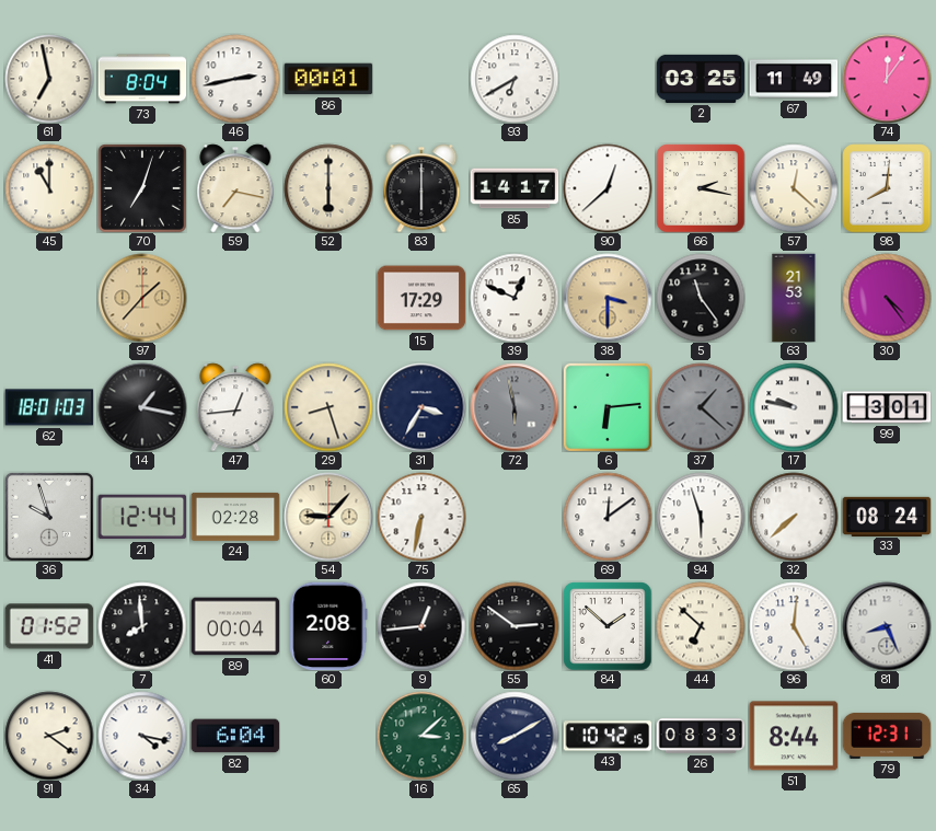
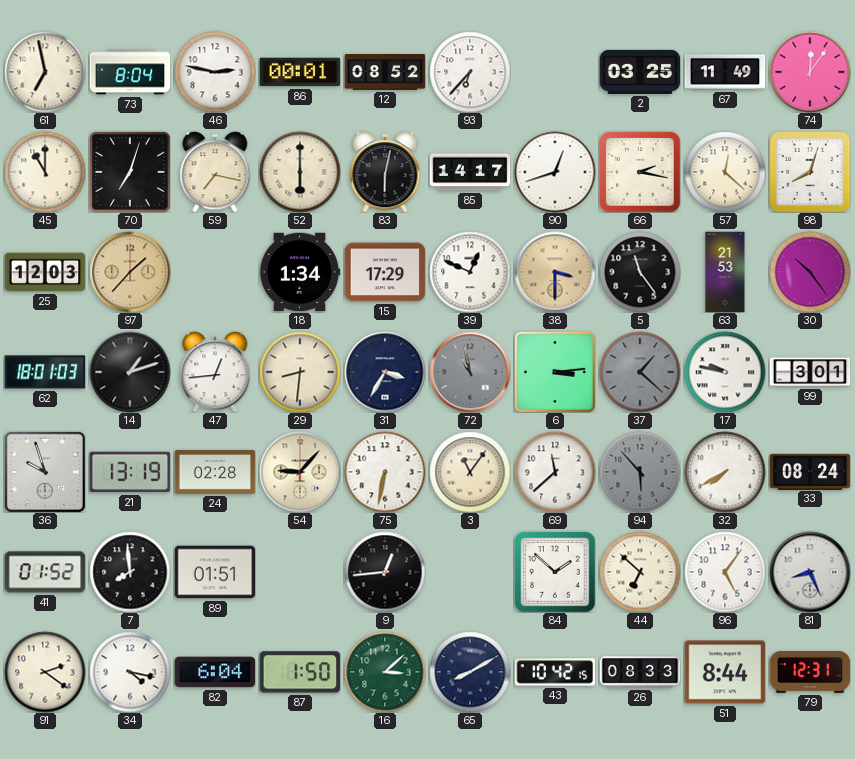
46: 2:43 -> 2:47 (215, 72)
12: none -> 08:52 (385, 73)
93: 6:40 -> 6:37 (470, 72)
83: 6:00 -> 6:02 (385, 172)
90: 12:38 -> 12:42 (555, 172)
98: 8:01 -> 8:03 (810, 172)
25: none -> 12:03 (45, 272)
18: none -> 1:34 (300, 272)
30: 4:24 -> 10:24 (810, 272)
14: 1:17 -> 1:12 (130, 372)
29: 8:27 -> 8:31 (300, 372)
72: 5:58 -> 10:58 (470, 372)
6: 6:14 -> 3:14 (555, 372)
21: 12:44 -> 13:19 (130, 472)
3: none -> 11:06 (470, 472)
69: 12:09 -> 11:38 (555, 472)
94: 5:57 -> 5:53 (640, 472)
94 dial: white -> grey (640, 472)
32: 7:38 -> 7:40 (725, 472)
89: 00:04 -> 01:51 (215, 572)
60: 2:08 -> none (328, 626)
55: 2:51 -> none (515, 626)
96: 5:01 -> 5:06 (725, 572)
87: none -> 1:50 (300, 672)
